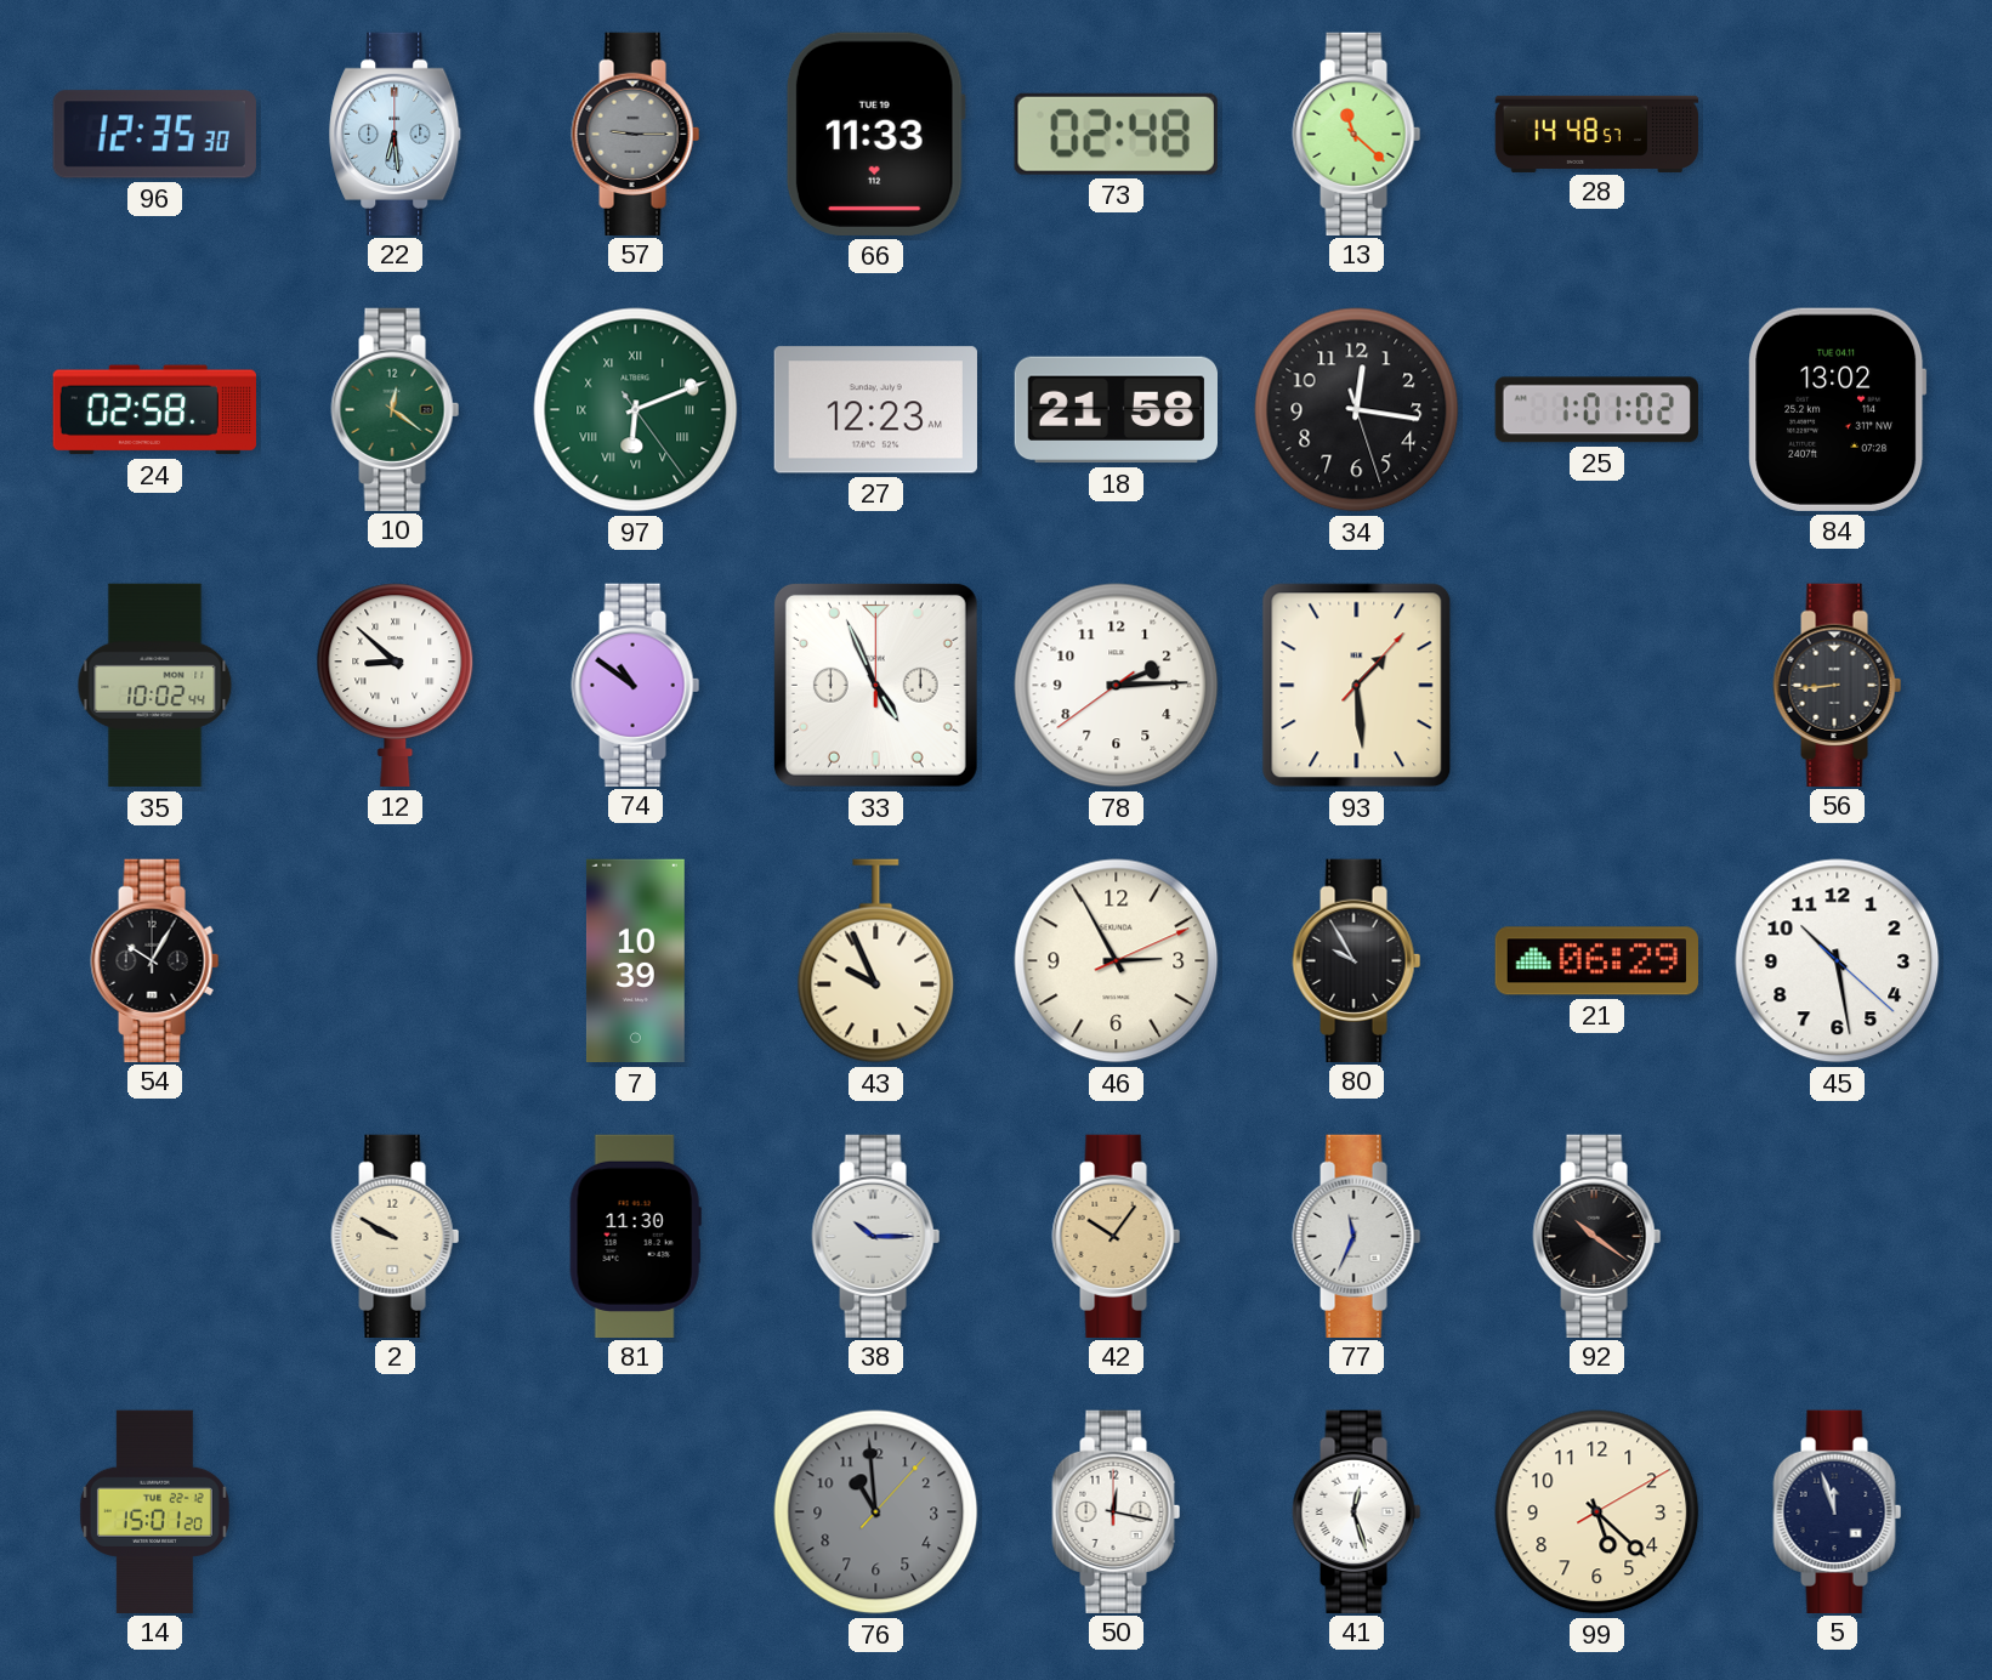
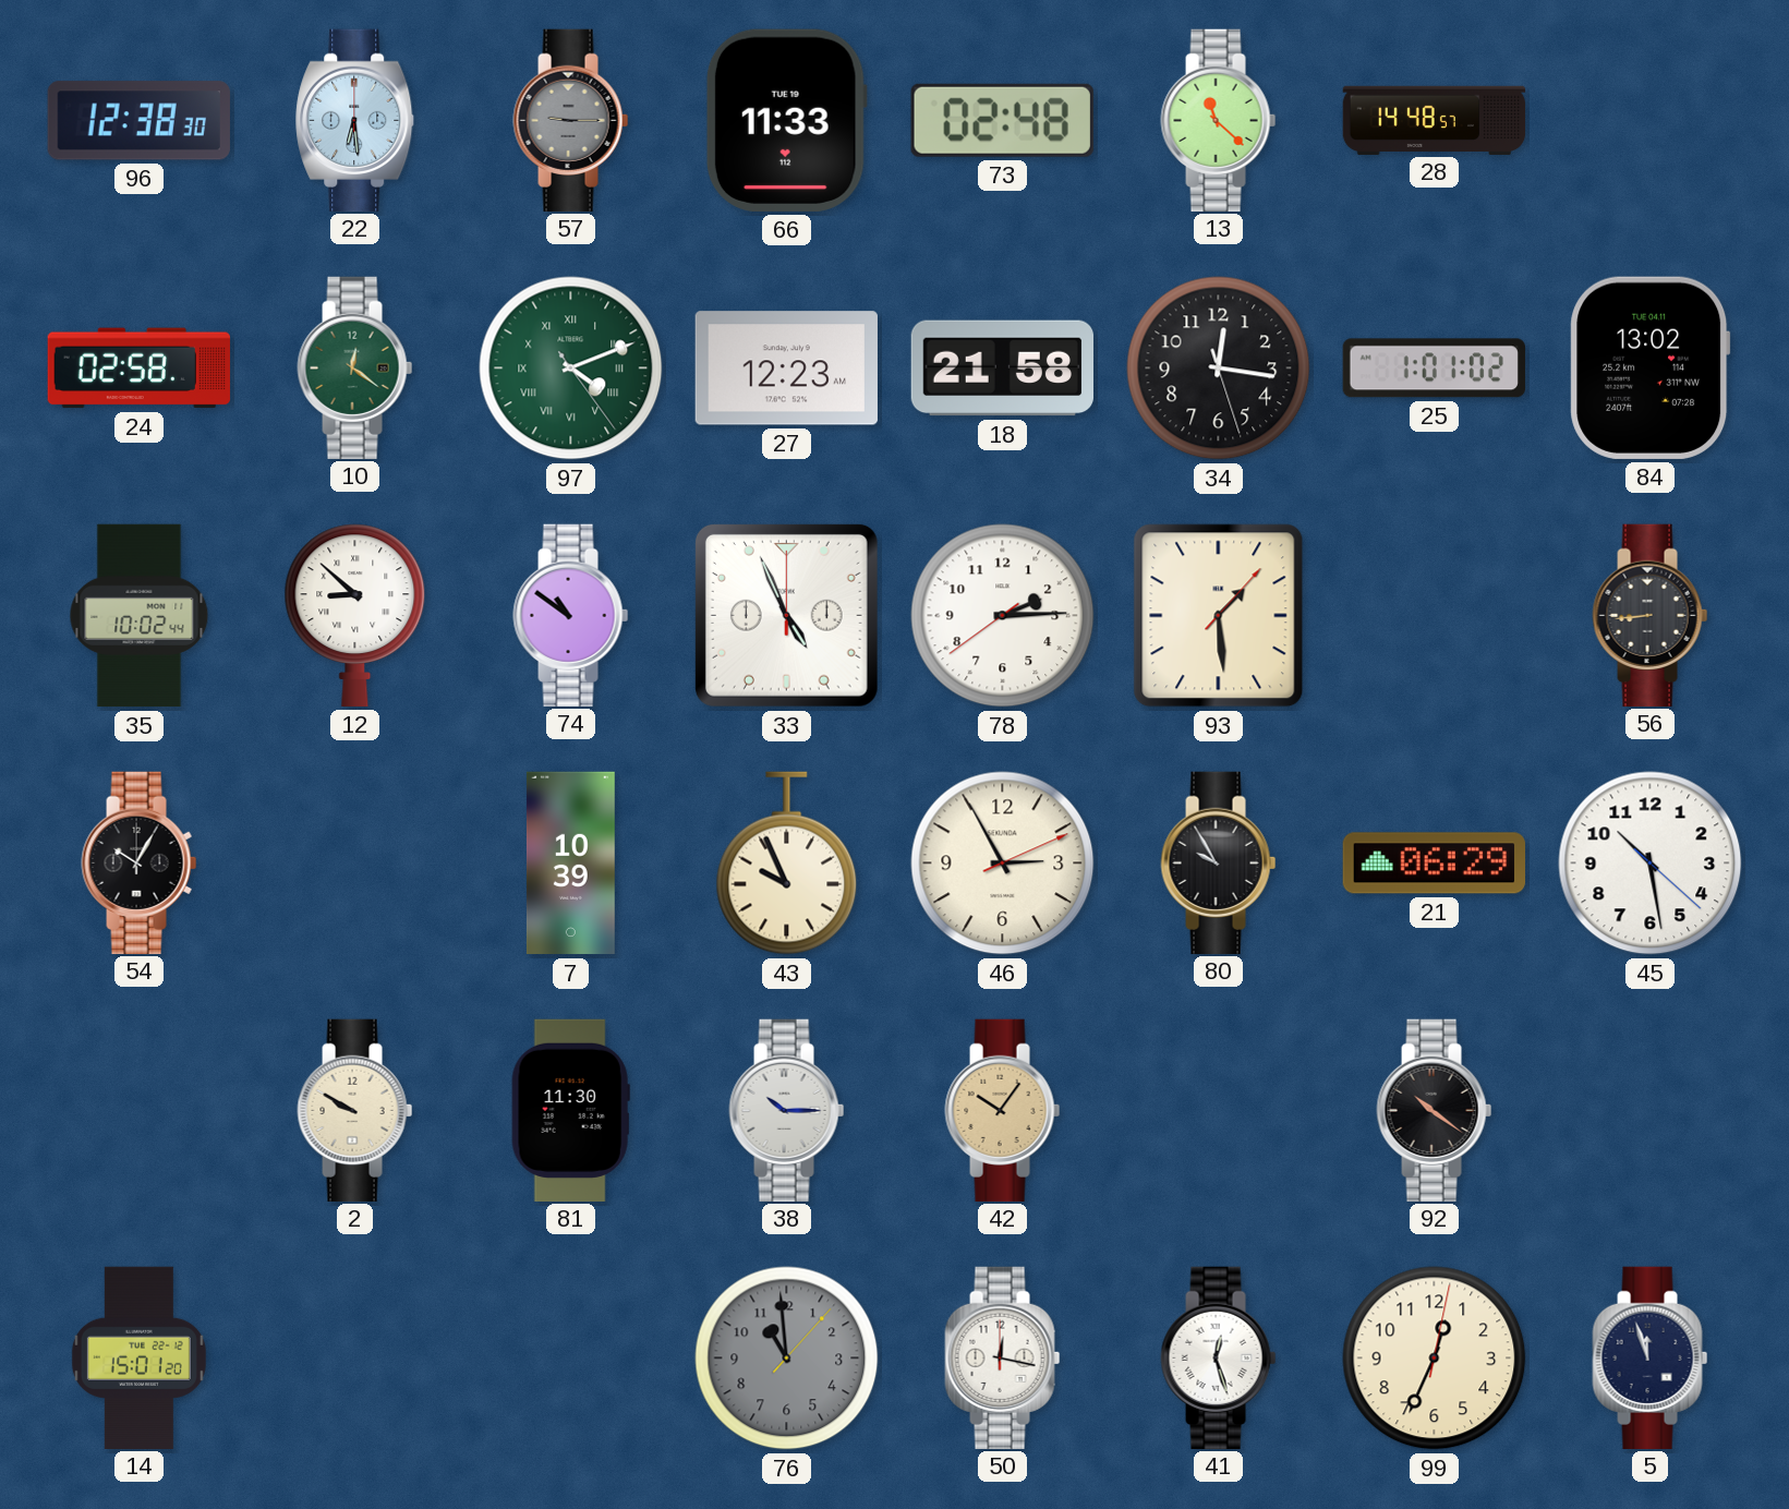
96: 12:35 -> 12:38 (138, 121)
97: 6:11 -> 4:11 (571, 369)
77: 11:34 -> none (1357, 1236)
99: 5:22 -> 12:34 (1435, 1359)
